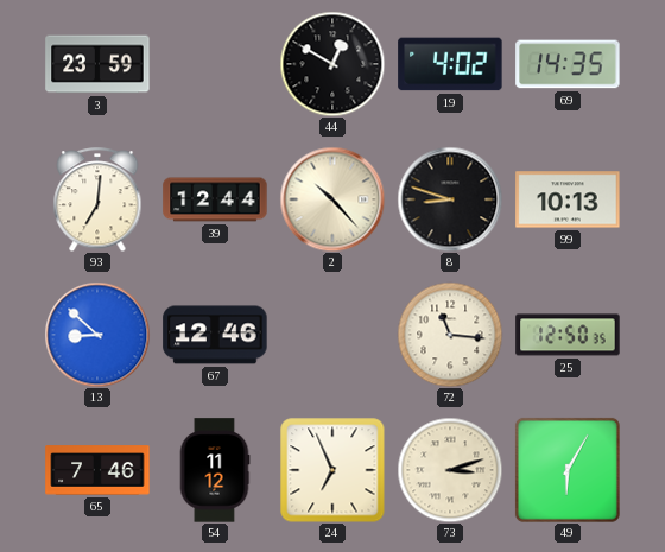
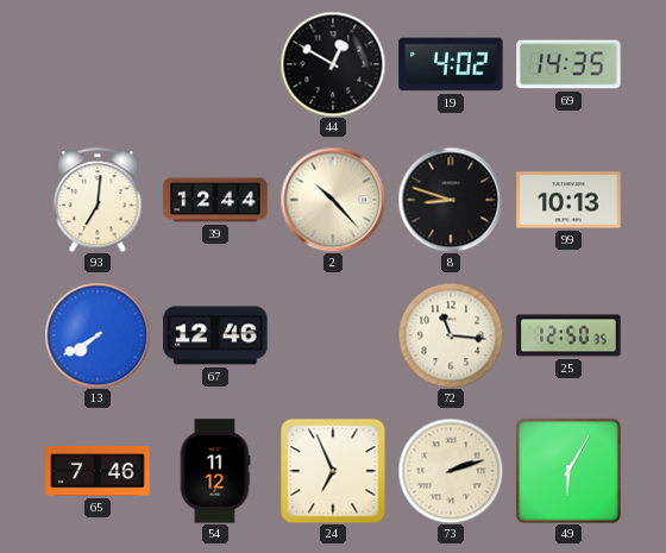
3: 23:59 -> none (97, 64)
13: 8:52 -> 7:40 (98, 335)
73: 3:12 -> 2:12 (451, 471)
